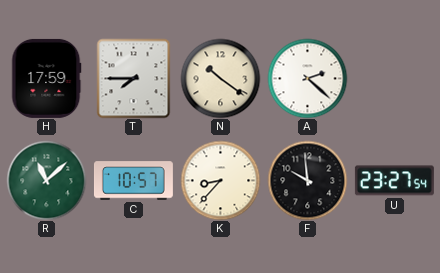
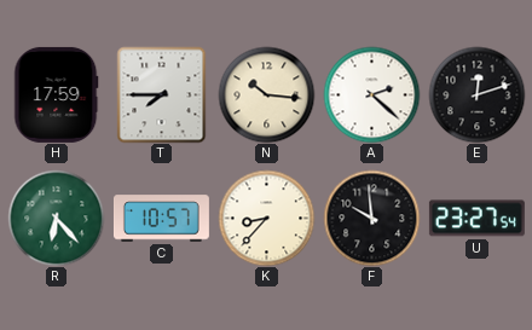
N: 10:21 -> 10:16 (266, 94)
E: none -> 12:12 (476, 94)
R: 11:08 -> 6:23 (56, 218)
